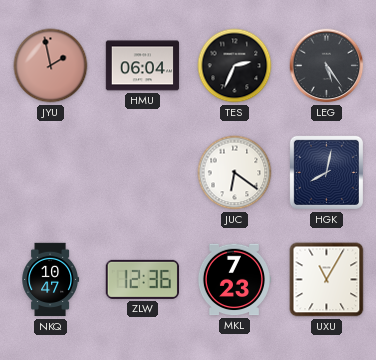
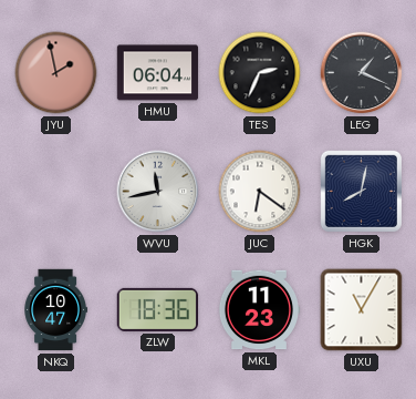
LEG: 5:24 -> 1:19 (362, 73)
WVU: none -> 11:43 (158, 192)
ZLW: 12:36 -> 18:36 (157, 309)
MKL: 7:23 -> 11:23 (259, 310)
